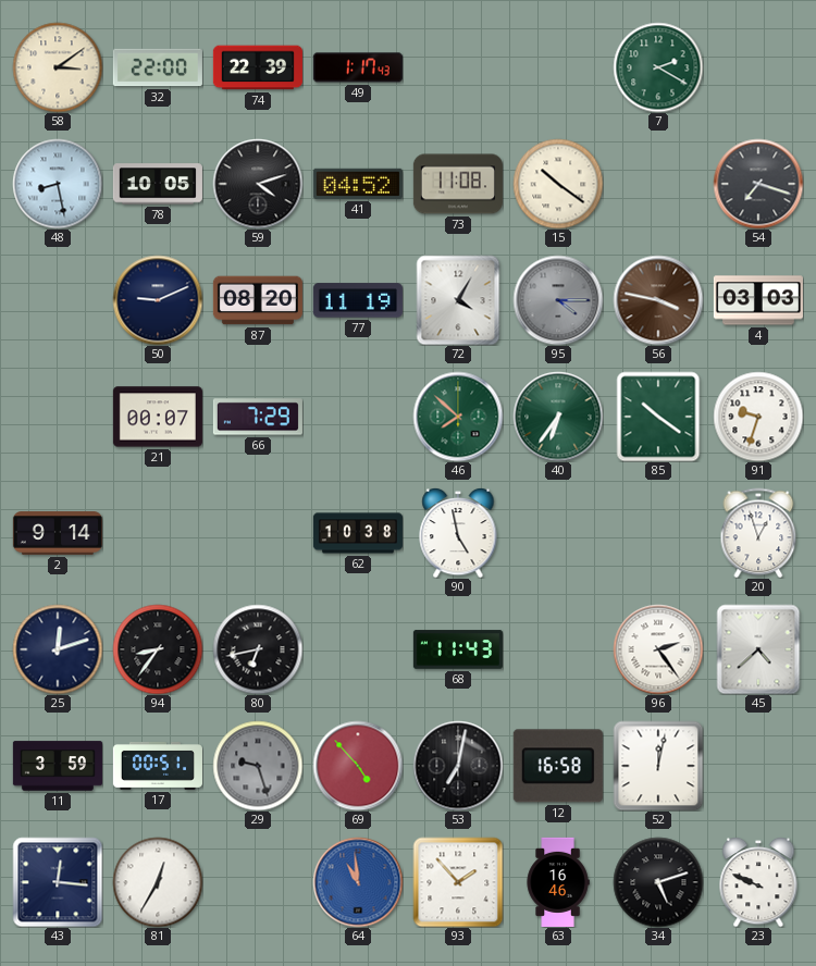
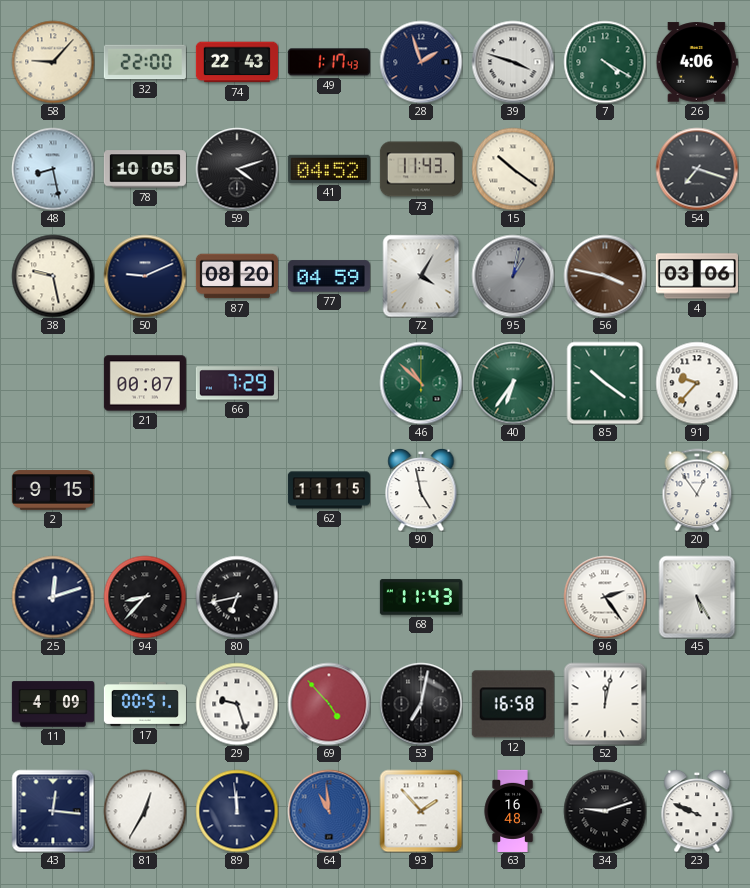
58: 3:09 -> 9:07 (53, 62)
74: 22:39 -> 22:43 (237, 62)
28: none -> 1:57 (421, 62)
39: none -> 3:48 (513, 62)
7: 2:20 -> 4:20 (605, 62)
26: none -> 4:06 (697, 62)
73: 11:08 -> 11:43 (421, 169)
38: none -> 9:28 (53, 276)
77: 11:19 -> 04:59 (329, 276)
95: 4:15 -> 1:02 (513, 276)
4: 03:03 -> 03:06 (697, 276)
46: 7:52 -> 10:52 (421, 383)
91: 9:33 -> 9:37 (697, 383)
2: 9:14 -> 9:15 (53, 490)
62: 10:38 -> 11:15 (329, 490)
20: 12:57 -> 12:54 (697, 490)
94: 8:36 -> 8:37 (145, 597)
45: 4:38 -> 5:25 (697, 597)
11: 3:59 -> 4:09 (53, 704)
29 dial: grey -> white (237, 704)
89: none -> 11:59 (237, 811)
63: 16:46 -> 16:48 (513, 811)
34: 5:12 -> 9:12 (605, 811)
